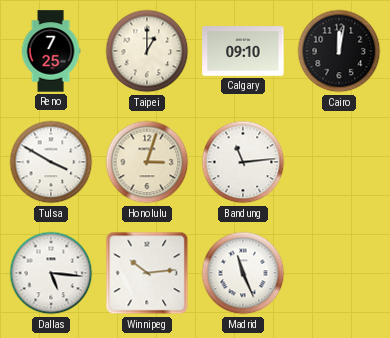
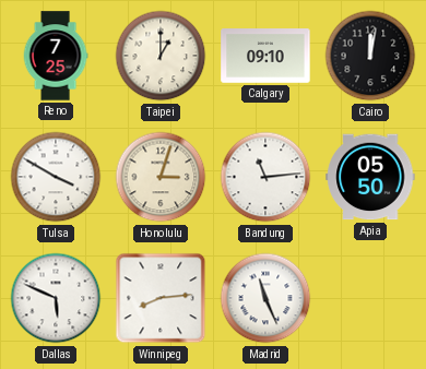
Apia: none -> 05:50 (370, 177)
Dallas: 5:16 -> 5:49 (56, 298)
Winnipeg: 10:14 -> 8:14 (161, 298)
